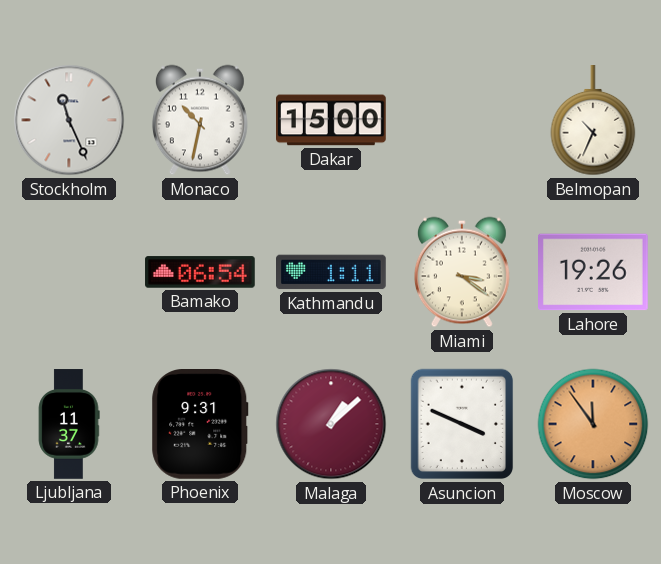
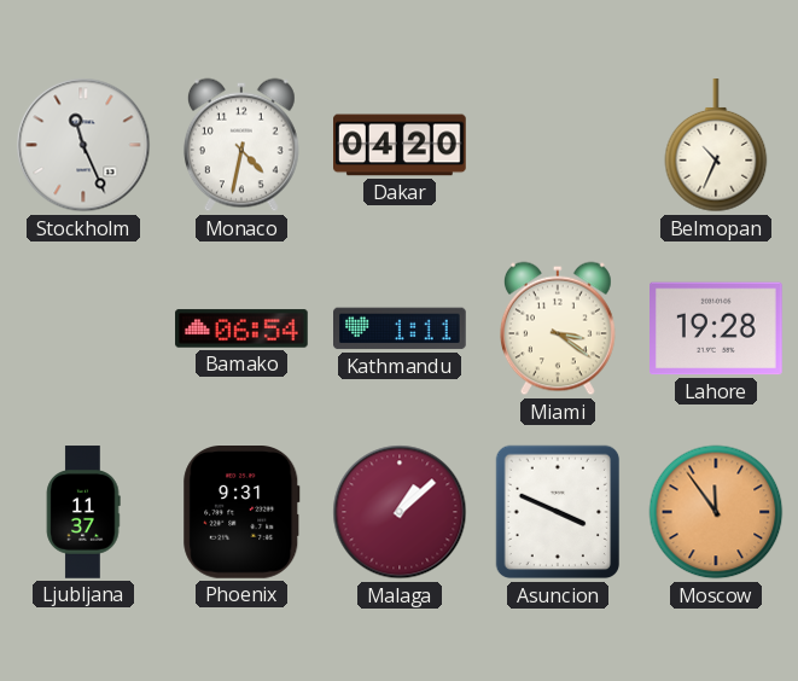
Monaco: 10:32 -> 4:32 (241, 145)
Dakar: 15:00 -> 04:20 (400, 145)
Lahore: 19:26 -> 19:28 (717, 328)
